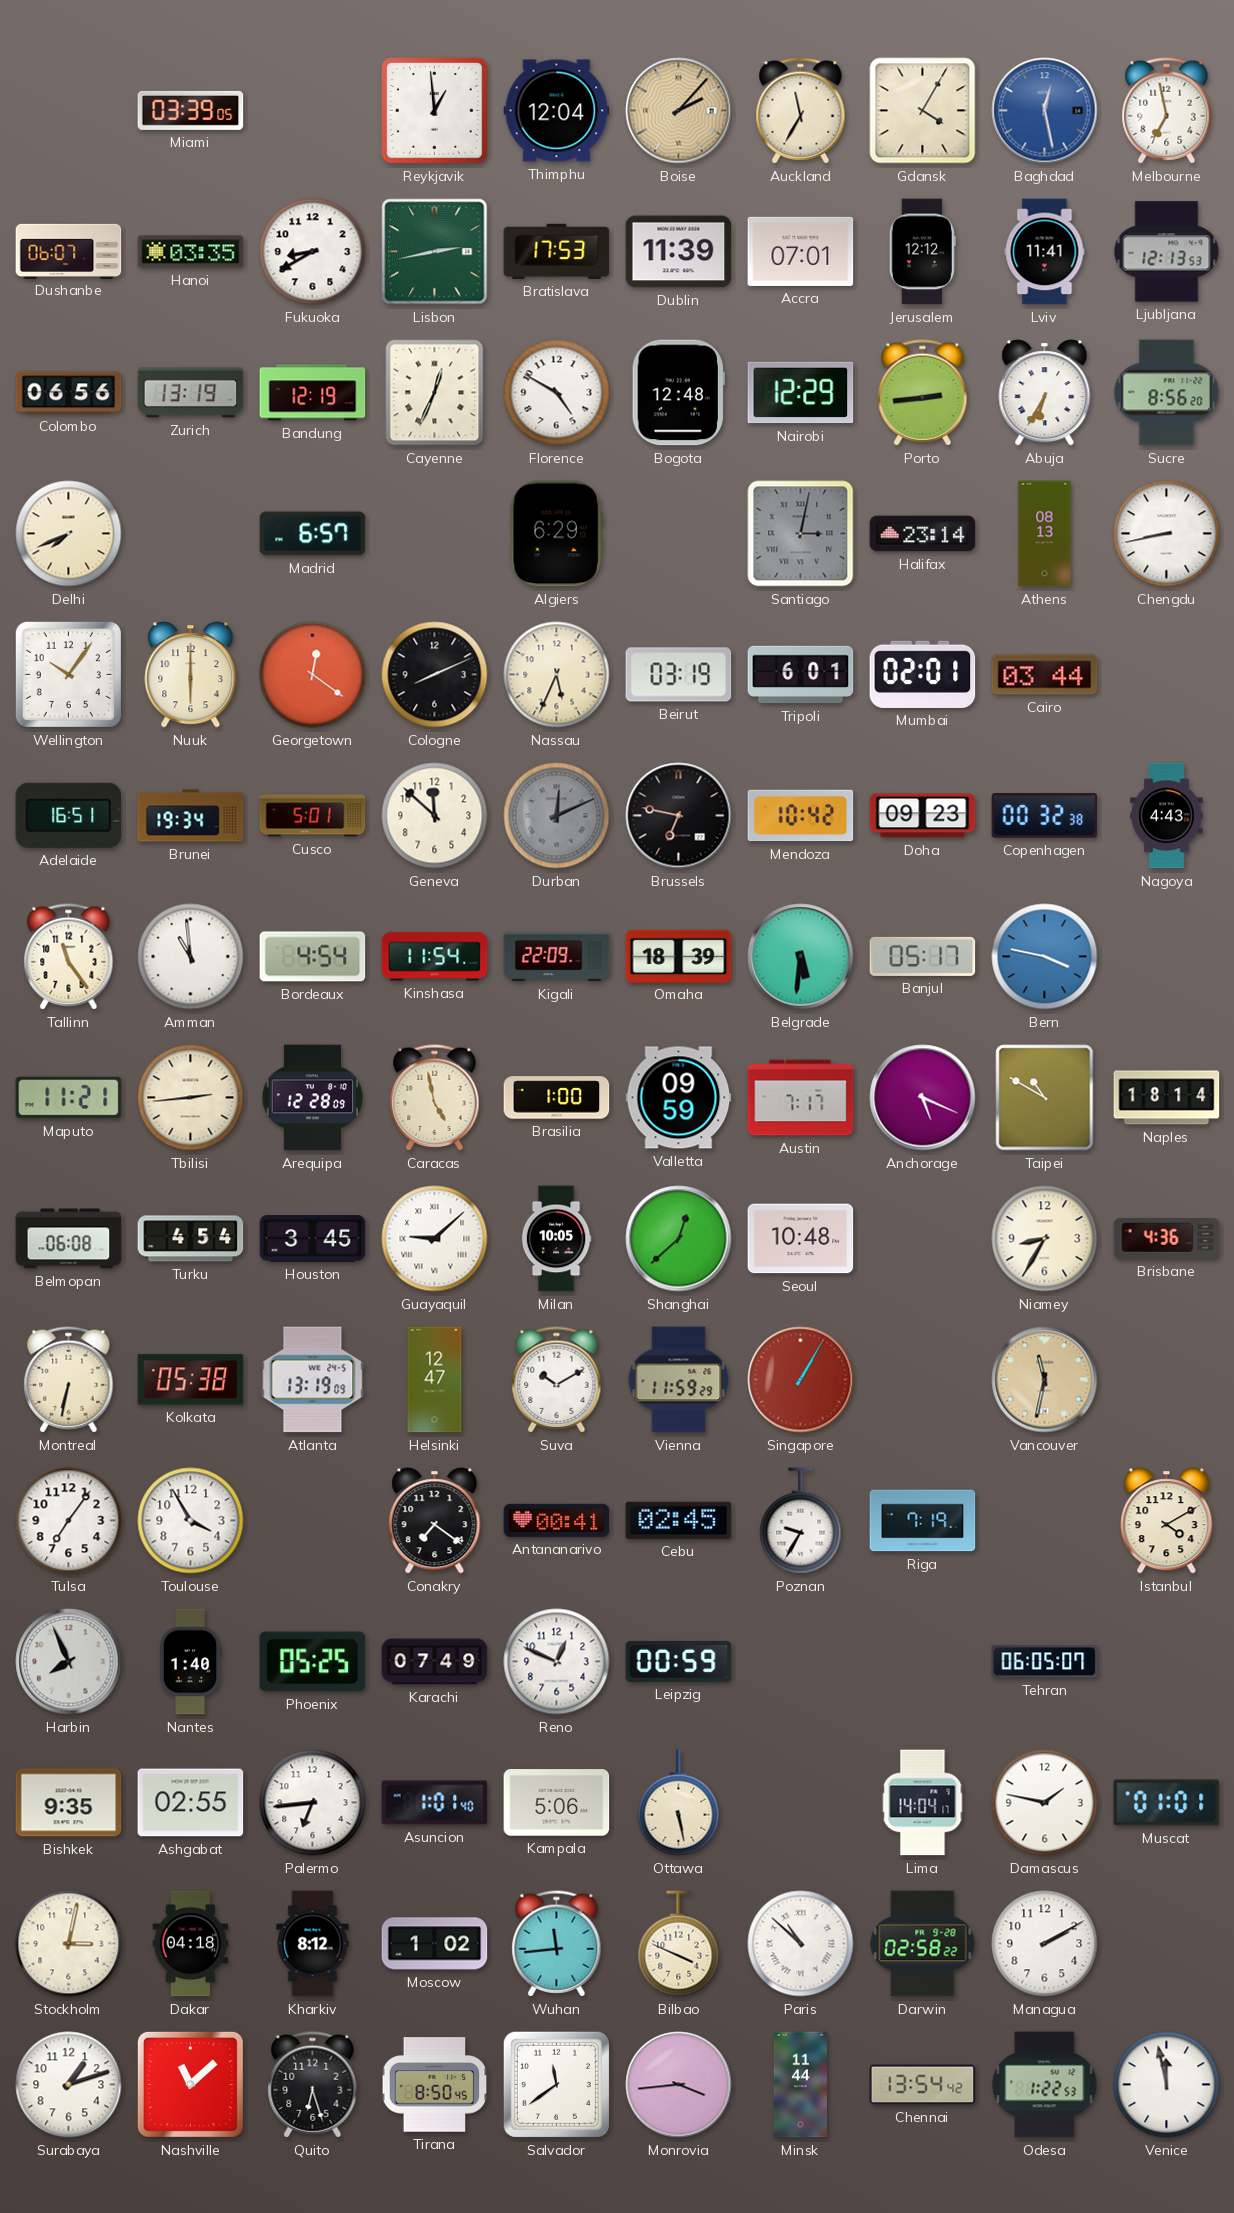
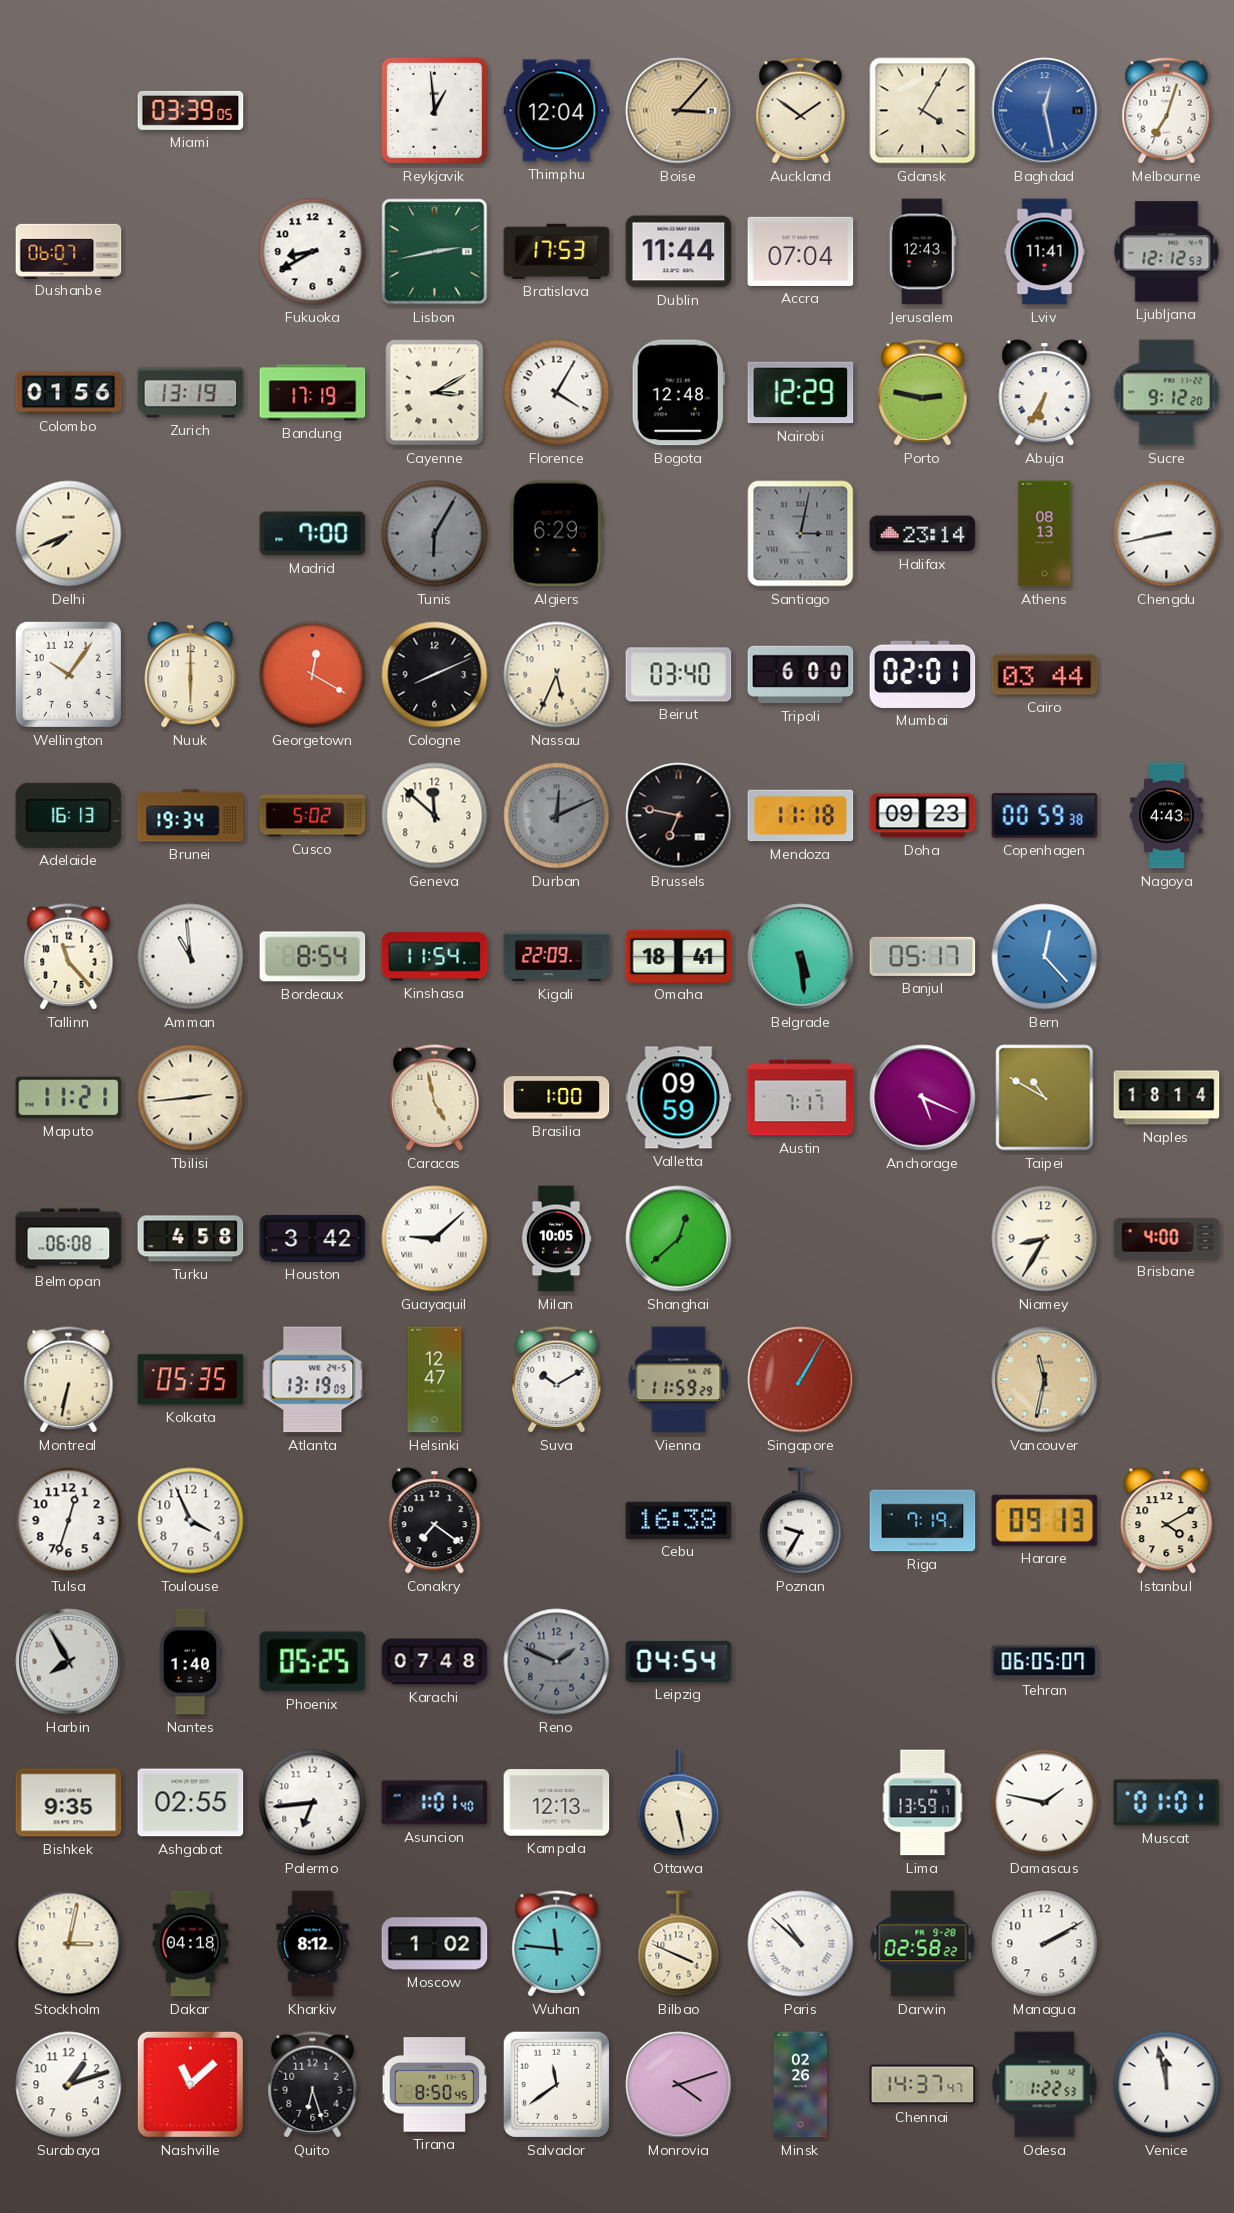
Boise: 2:07 -> 3:07 (679, 111)
Auckland: 11:35 -> 1:51 (801, 111)
Melbourne: 6:58 -> 7:03 (1167, 111)
Hanoi: 03:35 -> none (191, 252)
Dublin: 11:39 -> 11:44 (679, 252)
Accra: 07:01 -> 07:04 (801, 251)
Jerusalem: 12:12 -> 12:43 (922, 252)
Ljubljana: 12:13 -> 12:12 (1167, 252)
Colombo: 06:56 -> 01:56 (69, 393)
Bandung: 12:19 -> 17:19 (313, 393)
Cayenne: 12:34 -> 3:10 (435, 393)
Florence: 4:50 -> 4:05 (557, 393)
Porto: 2:44 -> 2:47 (923, 393)
Sucre: 8:56 -> 9:12 (1167, 393)
Madrid: 6:57 -> 7:00 (313, 534)
Tunis: none -> 6:05 (435, 534)
Georgetown: 12:21 -> 12:20 (313, 675)
Beirut: 03:19 -> 03:40 (679, 675)
Tripoli: 6:01 -> 6:00 (801, 675)
Adelaide: 16:51 -> 16:13 (69, 815)
Cusco: 5:01 -> 5:02 (313, 816)
Mendoza: 10:42 -> 11:18 (801, 816)
Copenhagen: 00:32 -> 00:59 (1045, 816)
Tallinn: 11:24 -> 11:23 (69, 957)
Bordeaux: 4:54 -> 8:54 (313, 957)
Omaha: 18:39 -> 18:41 (679, 956)
Belgrade: 5:31 -> 5:29 (801, 957)
Bern: 3:47 -> 12:23 (1045, 957)
Arequipa: 12:28 -> none (313, 1098)
Turku: 4:54 -> 4:58 (191, 1239)
Houston: 3:45 -> 3:42 (313, 1239)
Seoul: 10:48 -> none (801, 1239)
Brisbane: 4:36 -> 4:00 (1167, 1239)
Kolkata: 05:38 -> 05:35 (191, 1380)
Tulsa: 7:06 -> 12:33 (69, 1521)
Toulouse: 3:55 -> 3:56 (191, 1521)
Antananarivo: 00:41 -> none (557, 1520)
Cebu: 02:45 -> 16:38 (679, 1520)
Harare: none -> 09:13 (1045, 1520)
Harbin: 7:56 -> 7:55 (69, 1662)
Karachi: 07:49 -> 07:48 (435, 1662)
Reno: 12:49 -> 1:49 (557, 1662)
Reno dial: white -> grey (557, 1662)
Leipzig: 00:59 -> 04:54 (679, 1661)
Kampala: 5:06 -> 12:13 (557, 1803)
Lima: 14:04 -> 13:59 (923, 1803)
Wuhan: 11:44 -> 11:46 (557, 1944)
Monrovia: 3:44 -> 4:12 (679, 2085)
Minsk: 11:44 -> 02:26 (800, 2085)
Chennai: 13:54 -> 14:37 (923, 2085)
